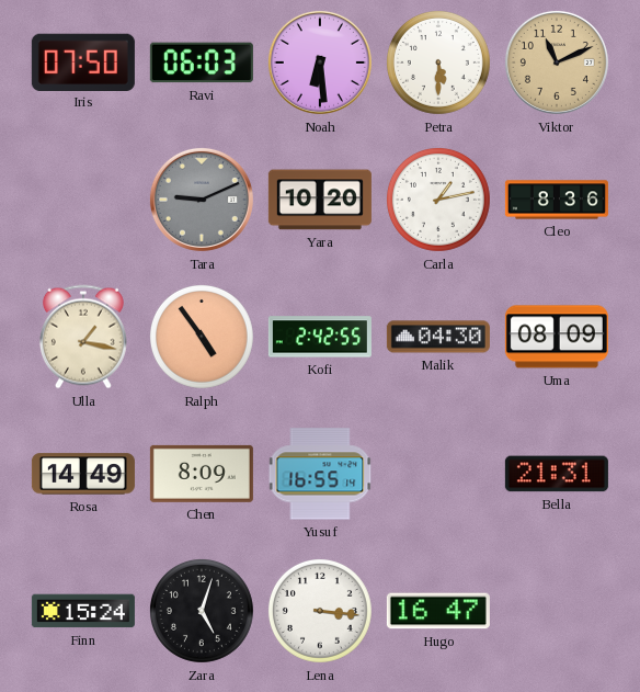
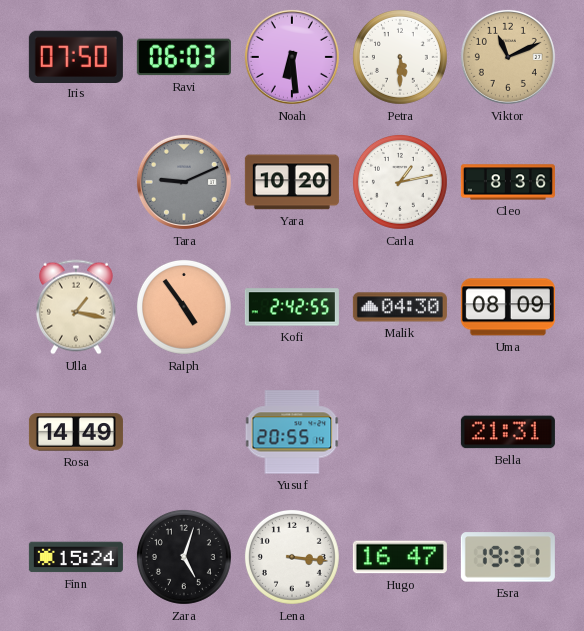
Chen: 8:09 -> none (202, 474)
Yusuf: 16:55 -> 20:55 (292, 432)
Esra: none -> 19:31 (508, 557)
